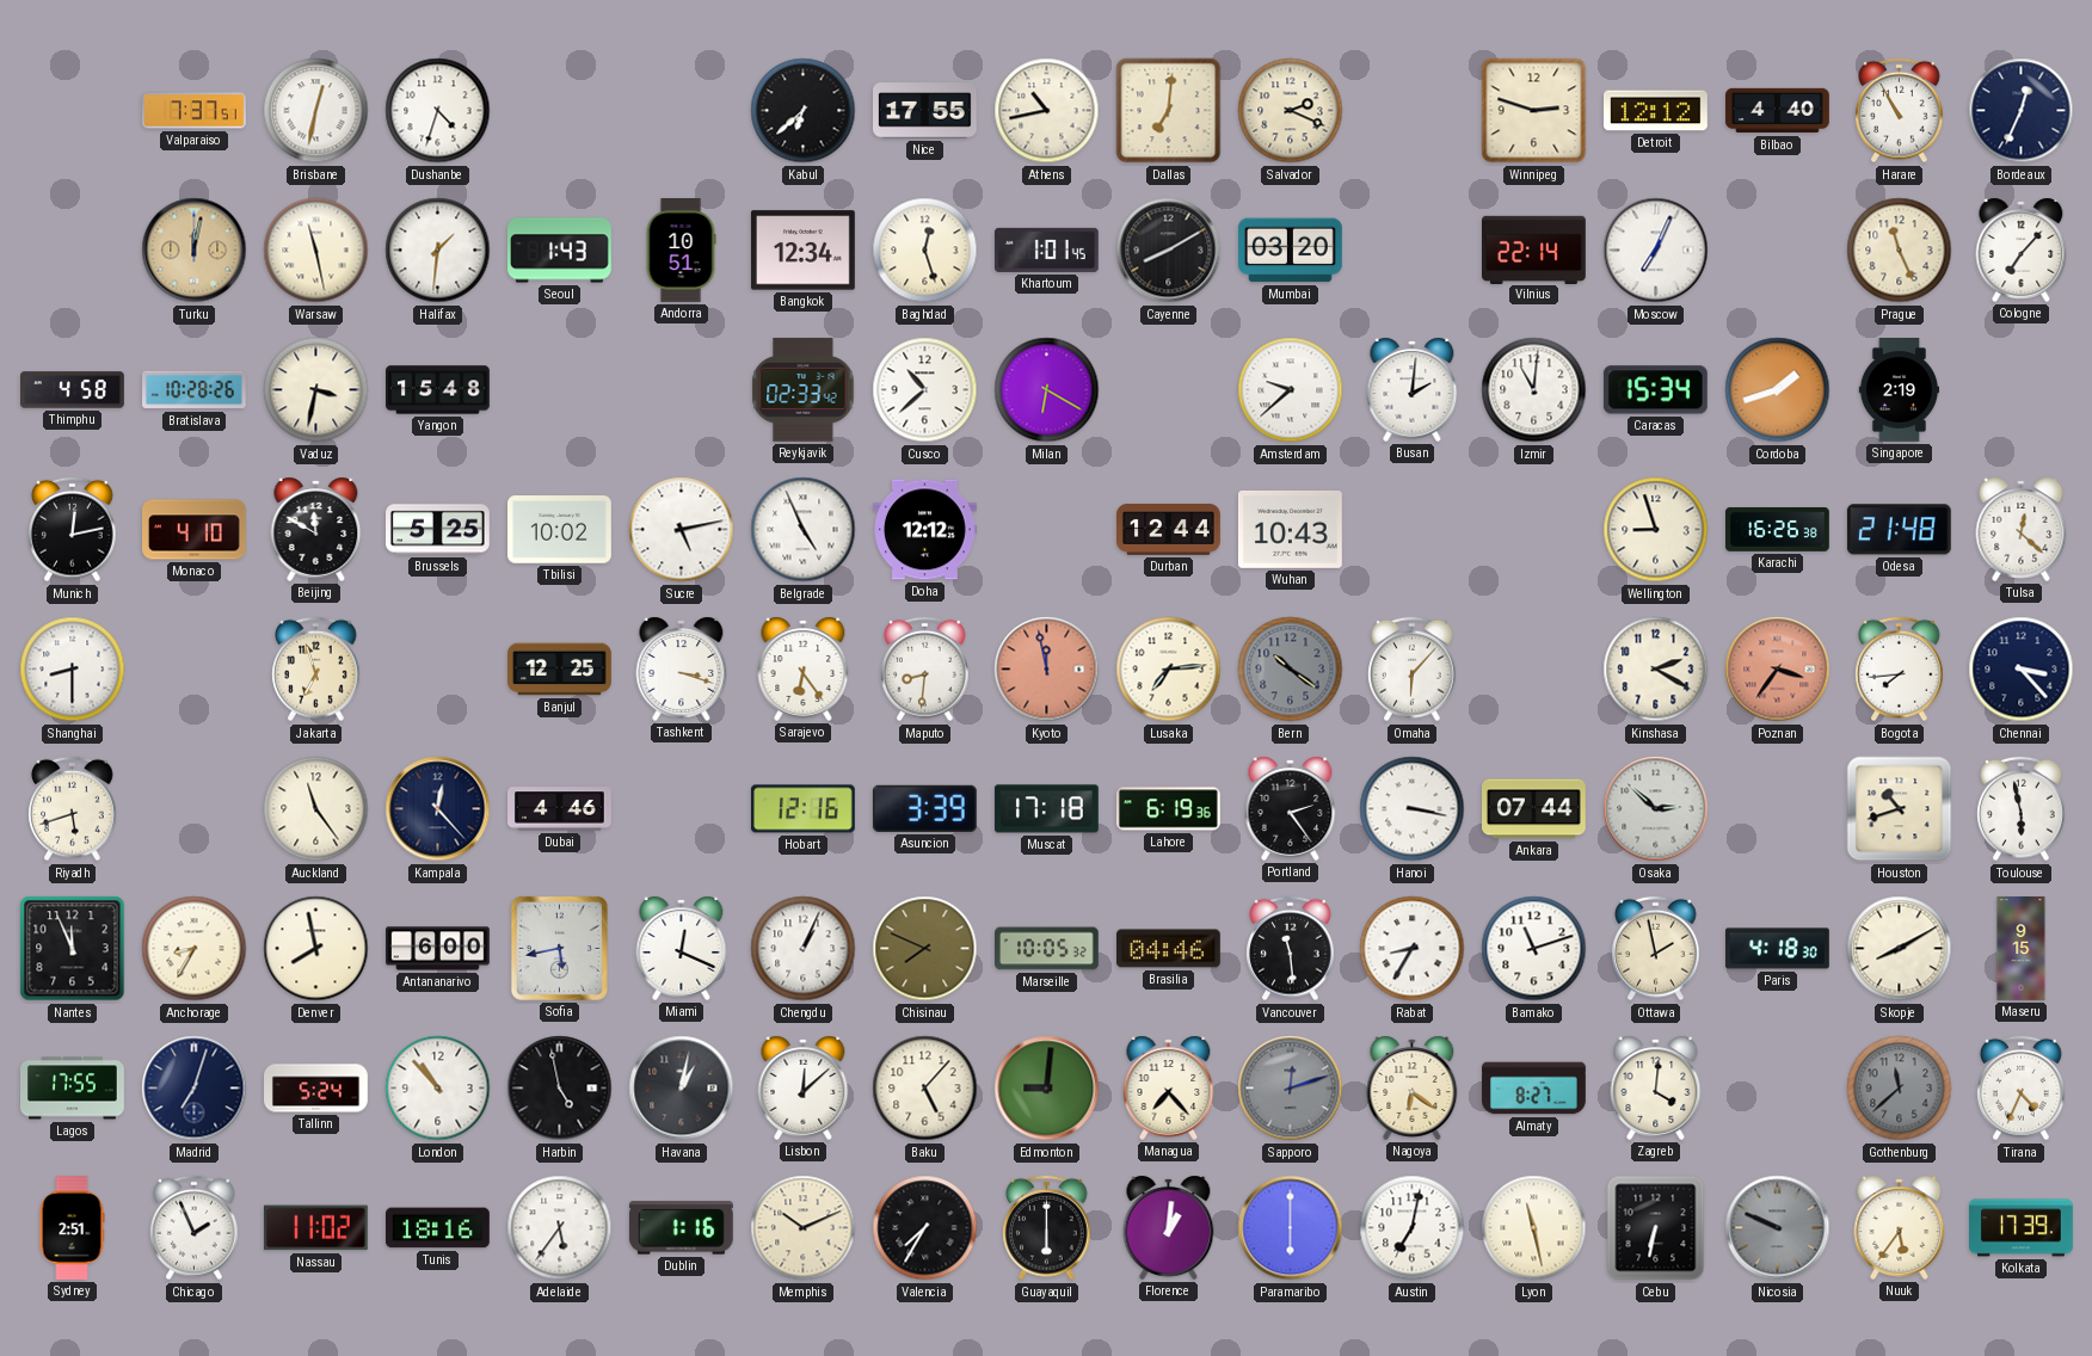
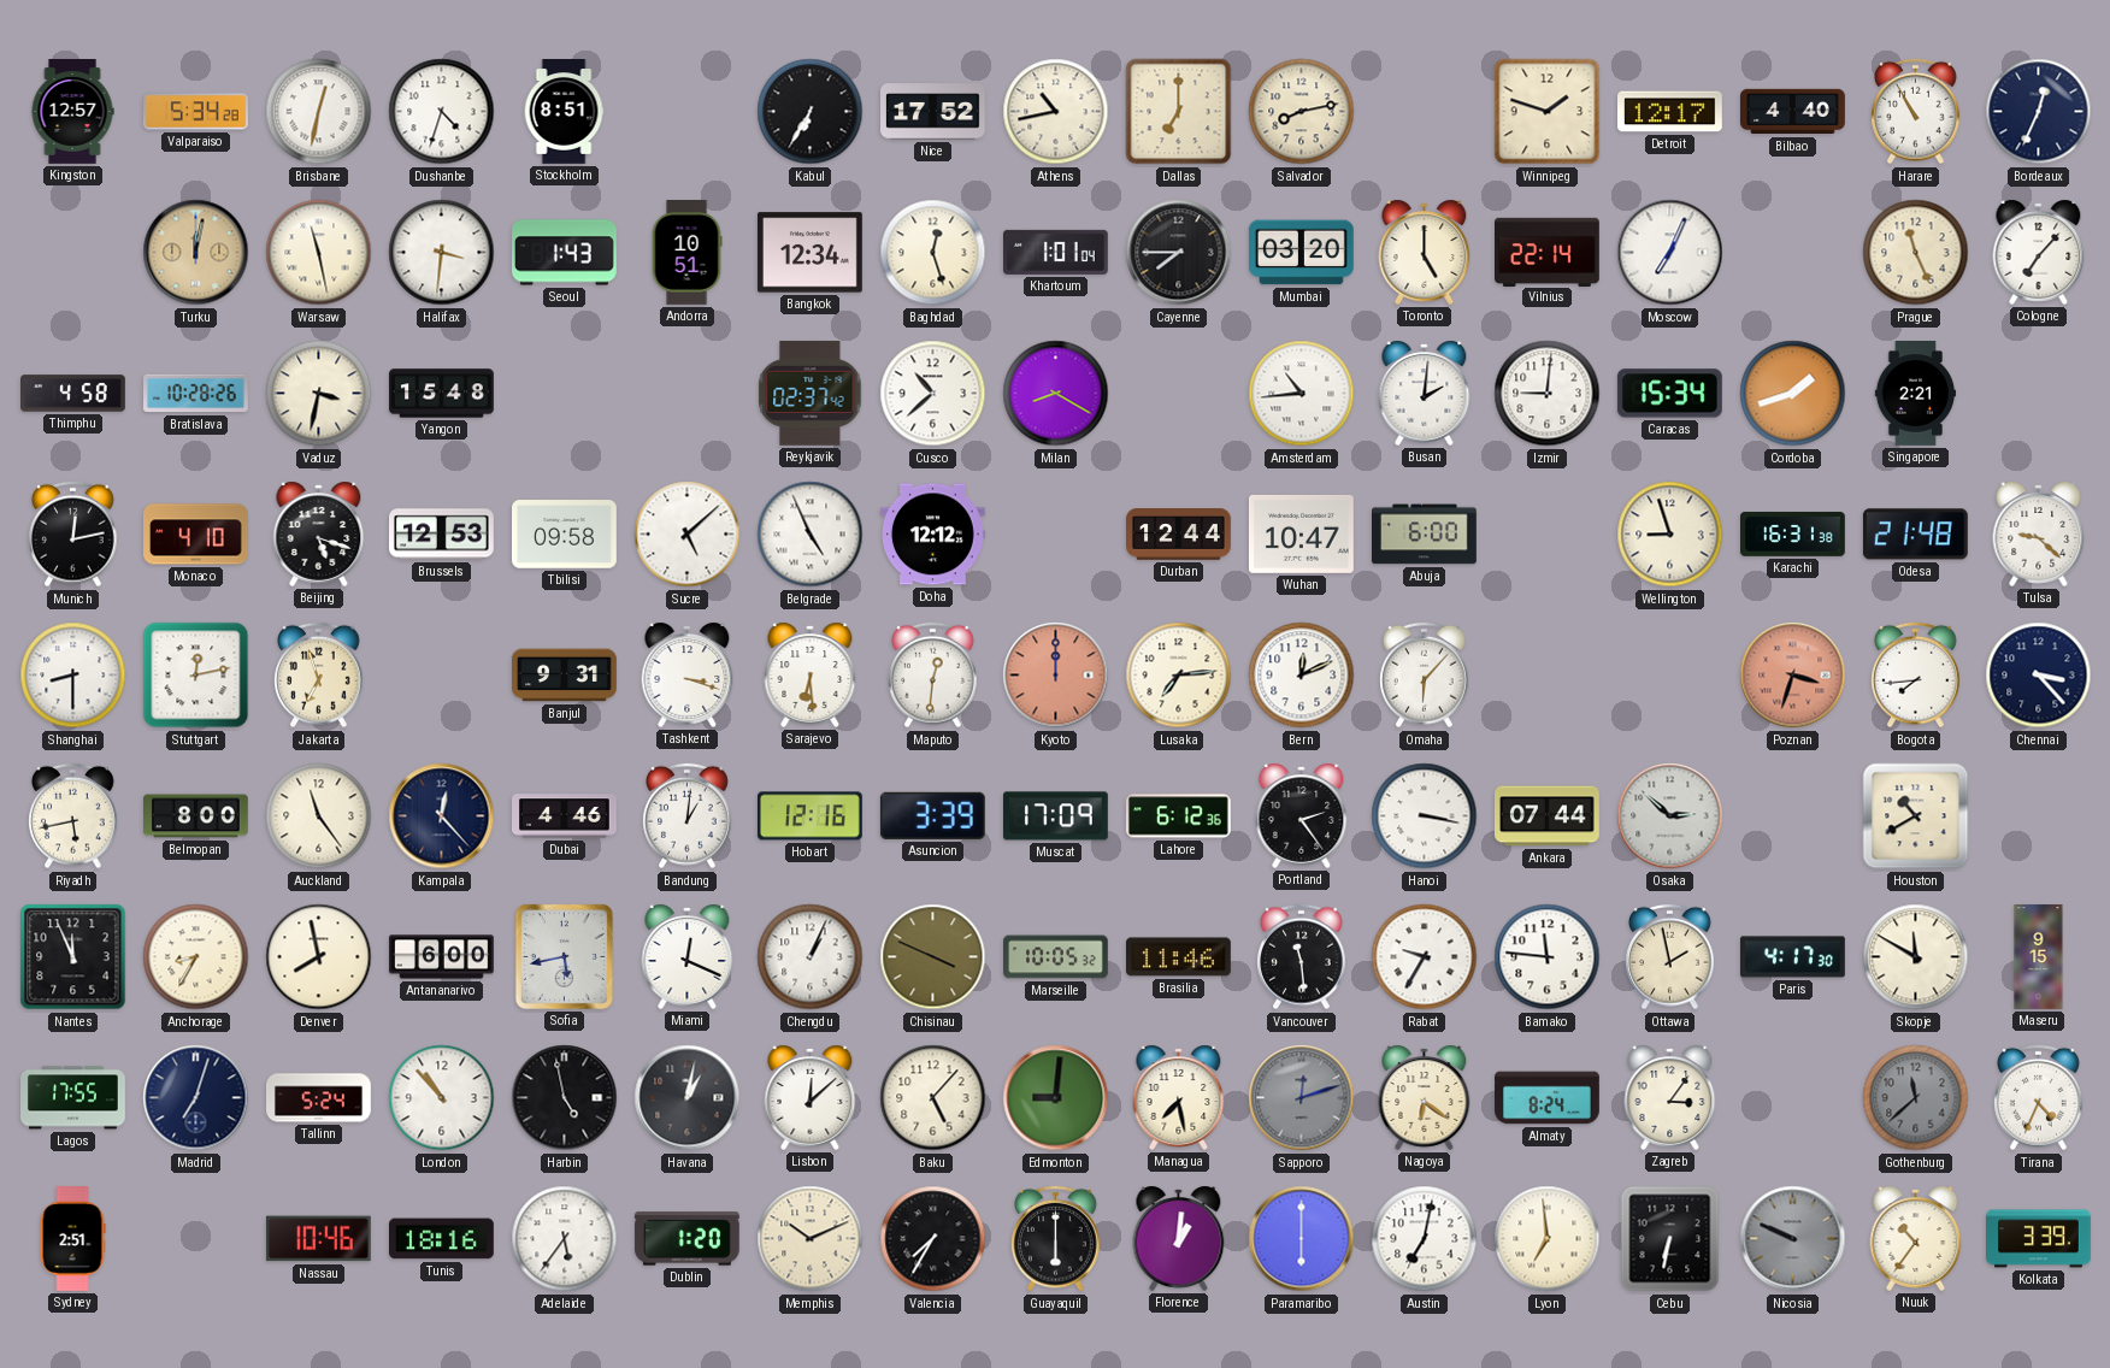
Kingston: none -> 12:57 (72, 112)
Valparaiso: 7:37 -> 5:34 (196, 112)
Stockholm: none -> 8:51 (564, 112)
Kabul: 6:38 -> 6:35 (811, 112)
Nice: 17:55 -> 17:52 (933, 112)
Dallas: 7:01 -> 7:00 (1179, 112)
Salvador: 2:19 -> 8:13 (1302, 112)
Winnipeg: 2:48 -> 1:48 (1548, 112)
Detroit: 12:12 -> 12:17 (1670, 112)
Halifax: 1:31 -> 3:31 (442, 253)
Khartoum: 1:01:45 -> 1:01:04 (1055, 252)
Cayenne: 8:10 -> 7:45 (1179, 253)
Toronto: none -> 5:00 (1425, 252)
Reykjavik: 02:33 -> 02:37 (811, 393)
Milan: 6:20 -> 8:20 (1056, 394)
Amsterdam: 9:38 -> 10:44 (1302, 394)
Izmir: 11:01 -> 9:01 (1548, 394)
Singapore: 2:19 -> 2:21 (1915, 394)
Beijing: 11:50 -> 5:18 (319, 533)
Brussels: 5:25 -> 12:53 (442, 535)
Tbilisi: 10:02 -> 09:58 (565, 535)
Sucre: 5:13 -> 5:08 (688, 535)
Wuhan: 10:43 -> 10:47 (1301, 533)
Abuja: none -> 6:00 (1425, 535)
Karachi: 16:26 -> 16:31 (1793, 535)
Tulsa: 12:22 -> 9:22 (2039, 533)
Stuttgart: none -> 12:13 (196, 676)
Banjul: 12:25 -> 9:31 (565, 676)
Sarajevo: 6:24 -> 6:29 (811, 674)
Maputo: 8:31 -> 12:31 (933, 676)
Kyoto: 11:58 -> 12:00 (1056, 676)
Bern: 10:21 -> 12:11 (1302, 676)
Bern dial: grey -> white (1302, 676)
Kinshasa: 2:20 -> none (1656, 670)
Poznan: 3:36 -> 3:33 (1793, 676)
Riyadh: 5:42 -> 5:43 (73, 816)
Belmopan: none -> 8:00 (196, 816)
Bandung: none -> 1:01 (688, 816)
Muscat: 17:18 -> 17:09 (1055, 816)
Lahore: 6:19 -> 6:12 (1178, 816)
Houston: 10:42 -> 10:40 (1916, 816)
Toulouse: 5:58 -> none (2022, 809)
Chisinau: 7:49 -> 3:49 (933, 957)
Brasilia: 04:46 -> 11:46 (1179, 957)
Rabat: 8:35 -> 9:35 (1425, 957)
Bamako: 11:12 -> 11:46 (1548, 957)
Paris: 4:18 -> 4:17 (1793, 957)
Skopje: 8:10 -> 11:50 (1916, 957)
Managua: 7:23 -> 7:28 (1179, 1097)
Almaty: 8:27 -> 8:24 (1548, 1098)
Zagreb: 4:01 -> 3:06 (1670, 1097)
Chicago: 1:56 -> none (195, 1228)
Nassau: 11:02 -> 10:46 (318, 1239)
Dublin: 1:16 -> 1:20 (686, 1239)
Lyon: 11:28 -> 6:59 (1548, 1239)
Nuuk: 5:36 -> 10:36 (1916, 1238)
Kolkata: 17:39 -> 3:39 (2039, 1239)
